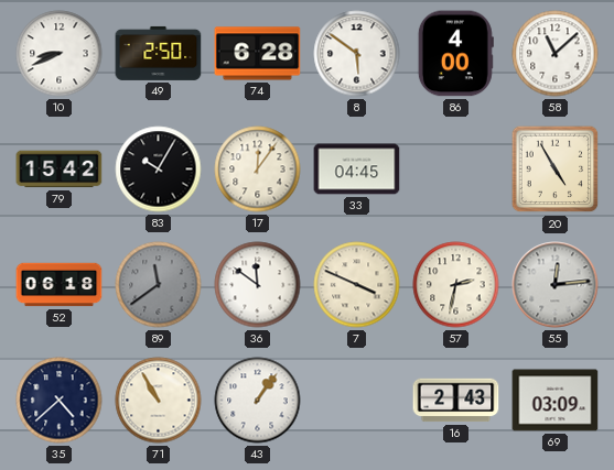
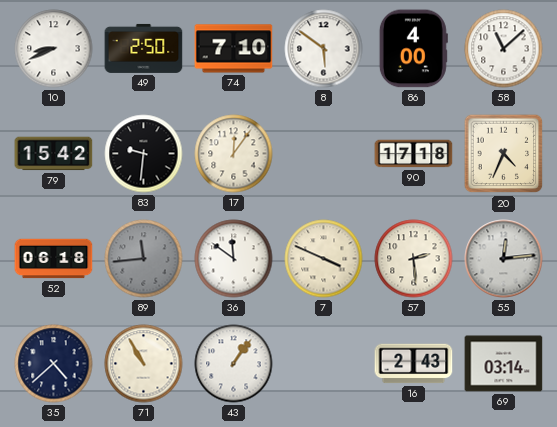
74: 6:28 -> 7:10 (234, 49)
83: 10:05 -> 9:31 (144, 154)
33: 04:45 -> none (357, 170)
90: none -> 17:18 (414, 154)
20: 4:55 -> 4:34 (504, 154)
89: 11:39 -> 11:44 (144, 259)
57: 2:32 -> 2:29 (414, 259)
69: 03:09 -> 03:14 (504, 364)
